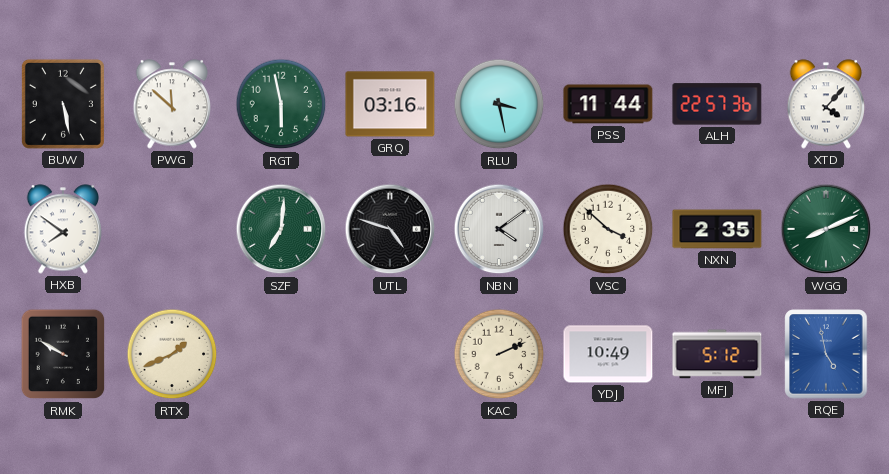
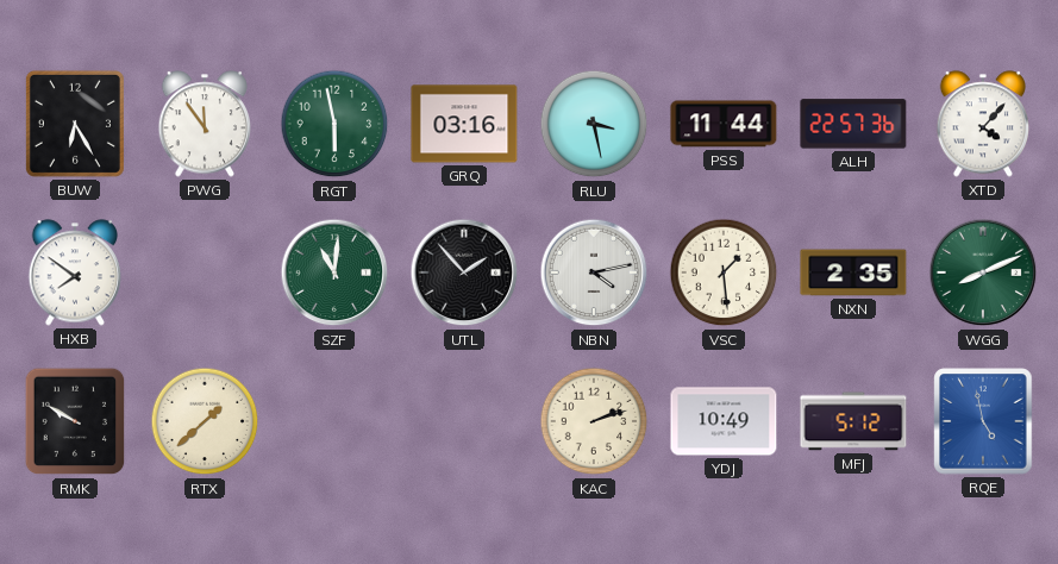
BUW: 5:28 -> 6:25 (75, 124)
PWG: 11:52 -> 11:54 (205, 124)
SZF: 7:01 -> 11:01 (334, 272)
UTL: 4:48 -> 1:53 (464, 272)
NBN: 4:09 -> 4:13 (594, 272)
VSC: 3:52 -> 1:29 (724, 272)
RTX: 1:41 -> 1:38 (205, 421)
KAC: 2:11 -> 2:12 (594, 421)
